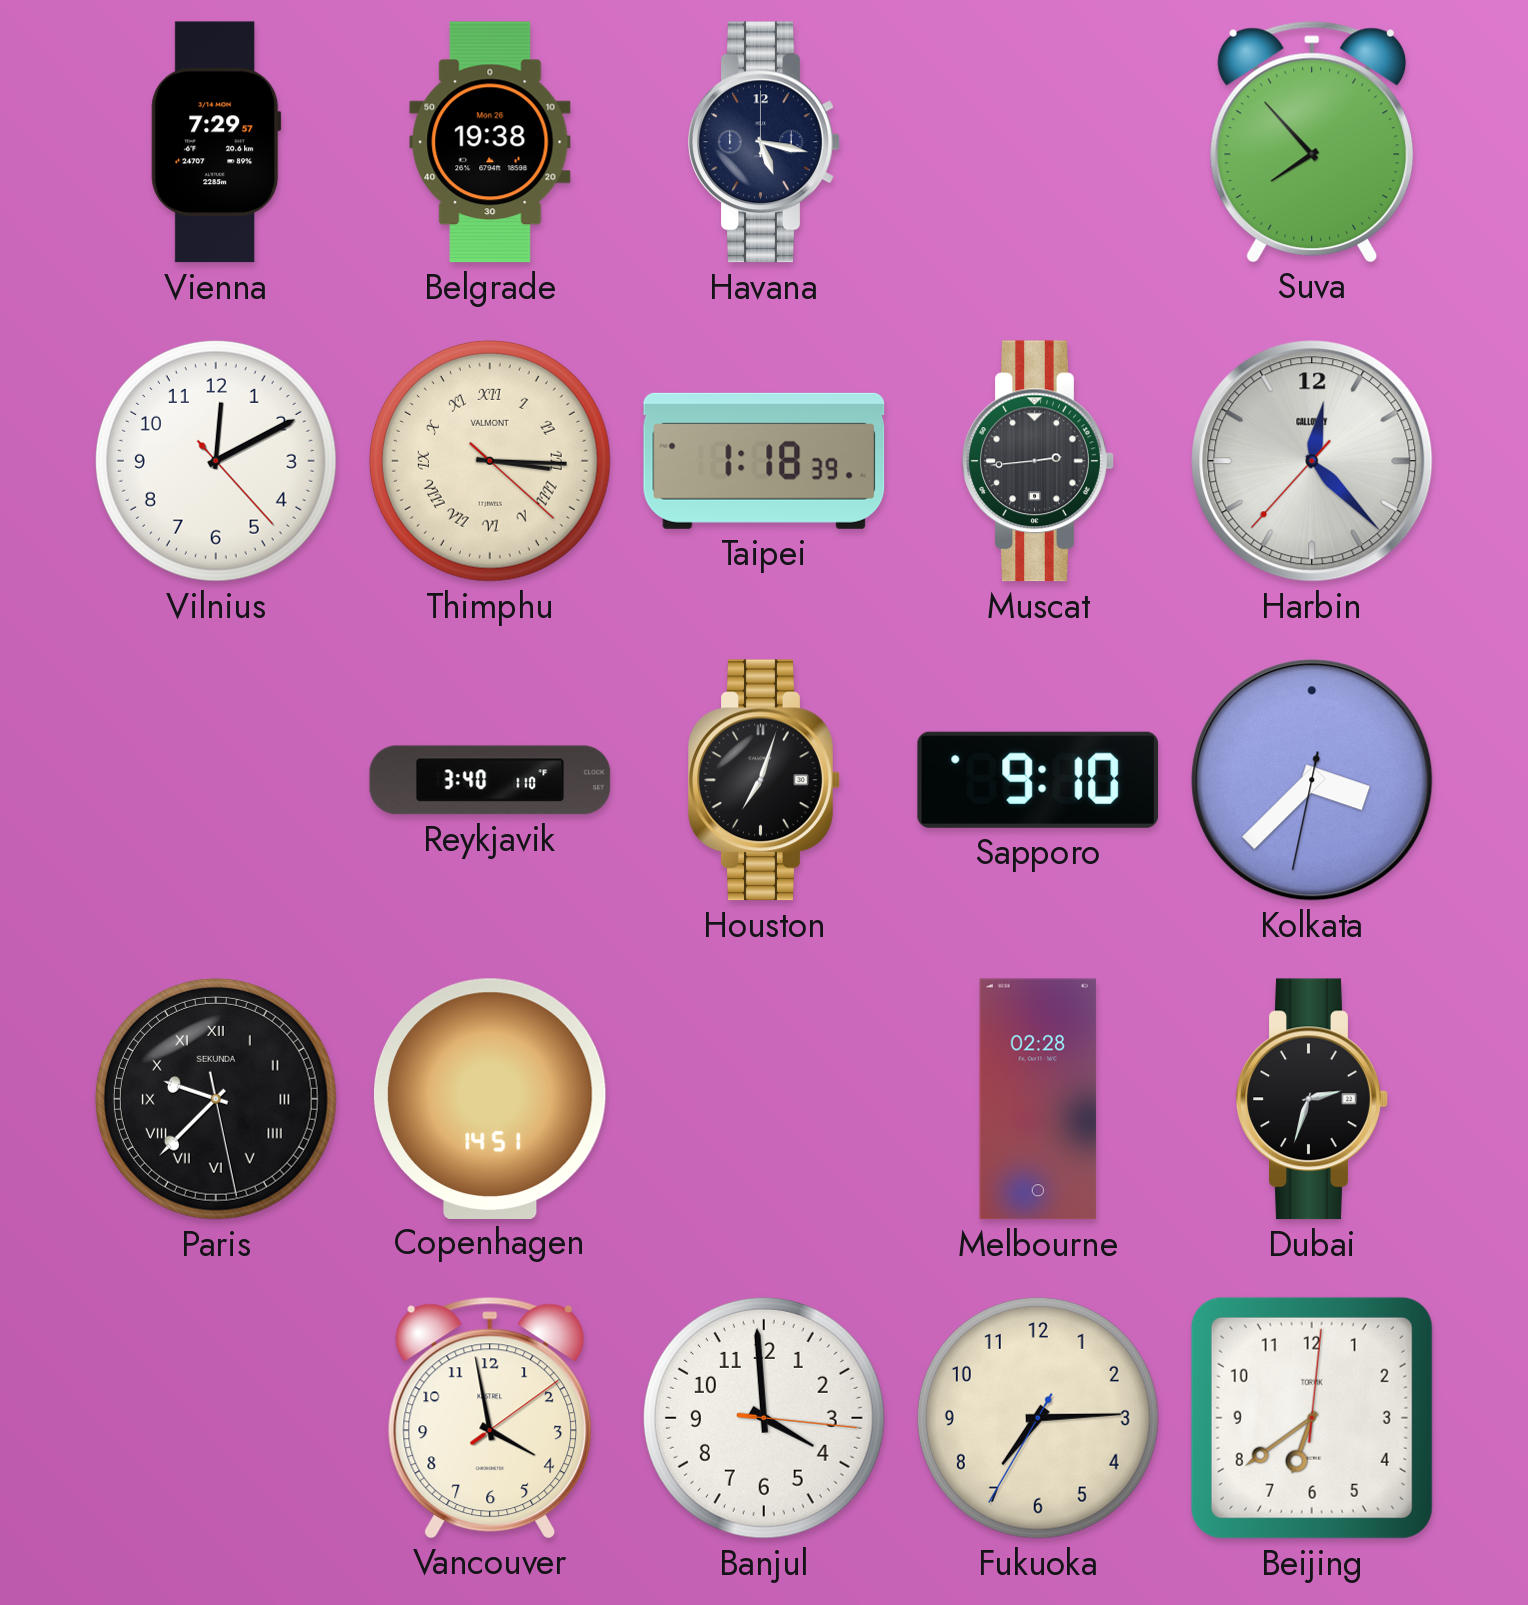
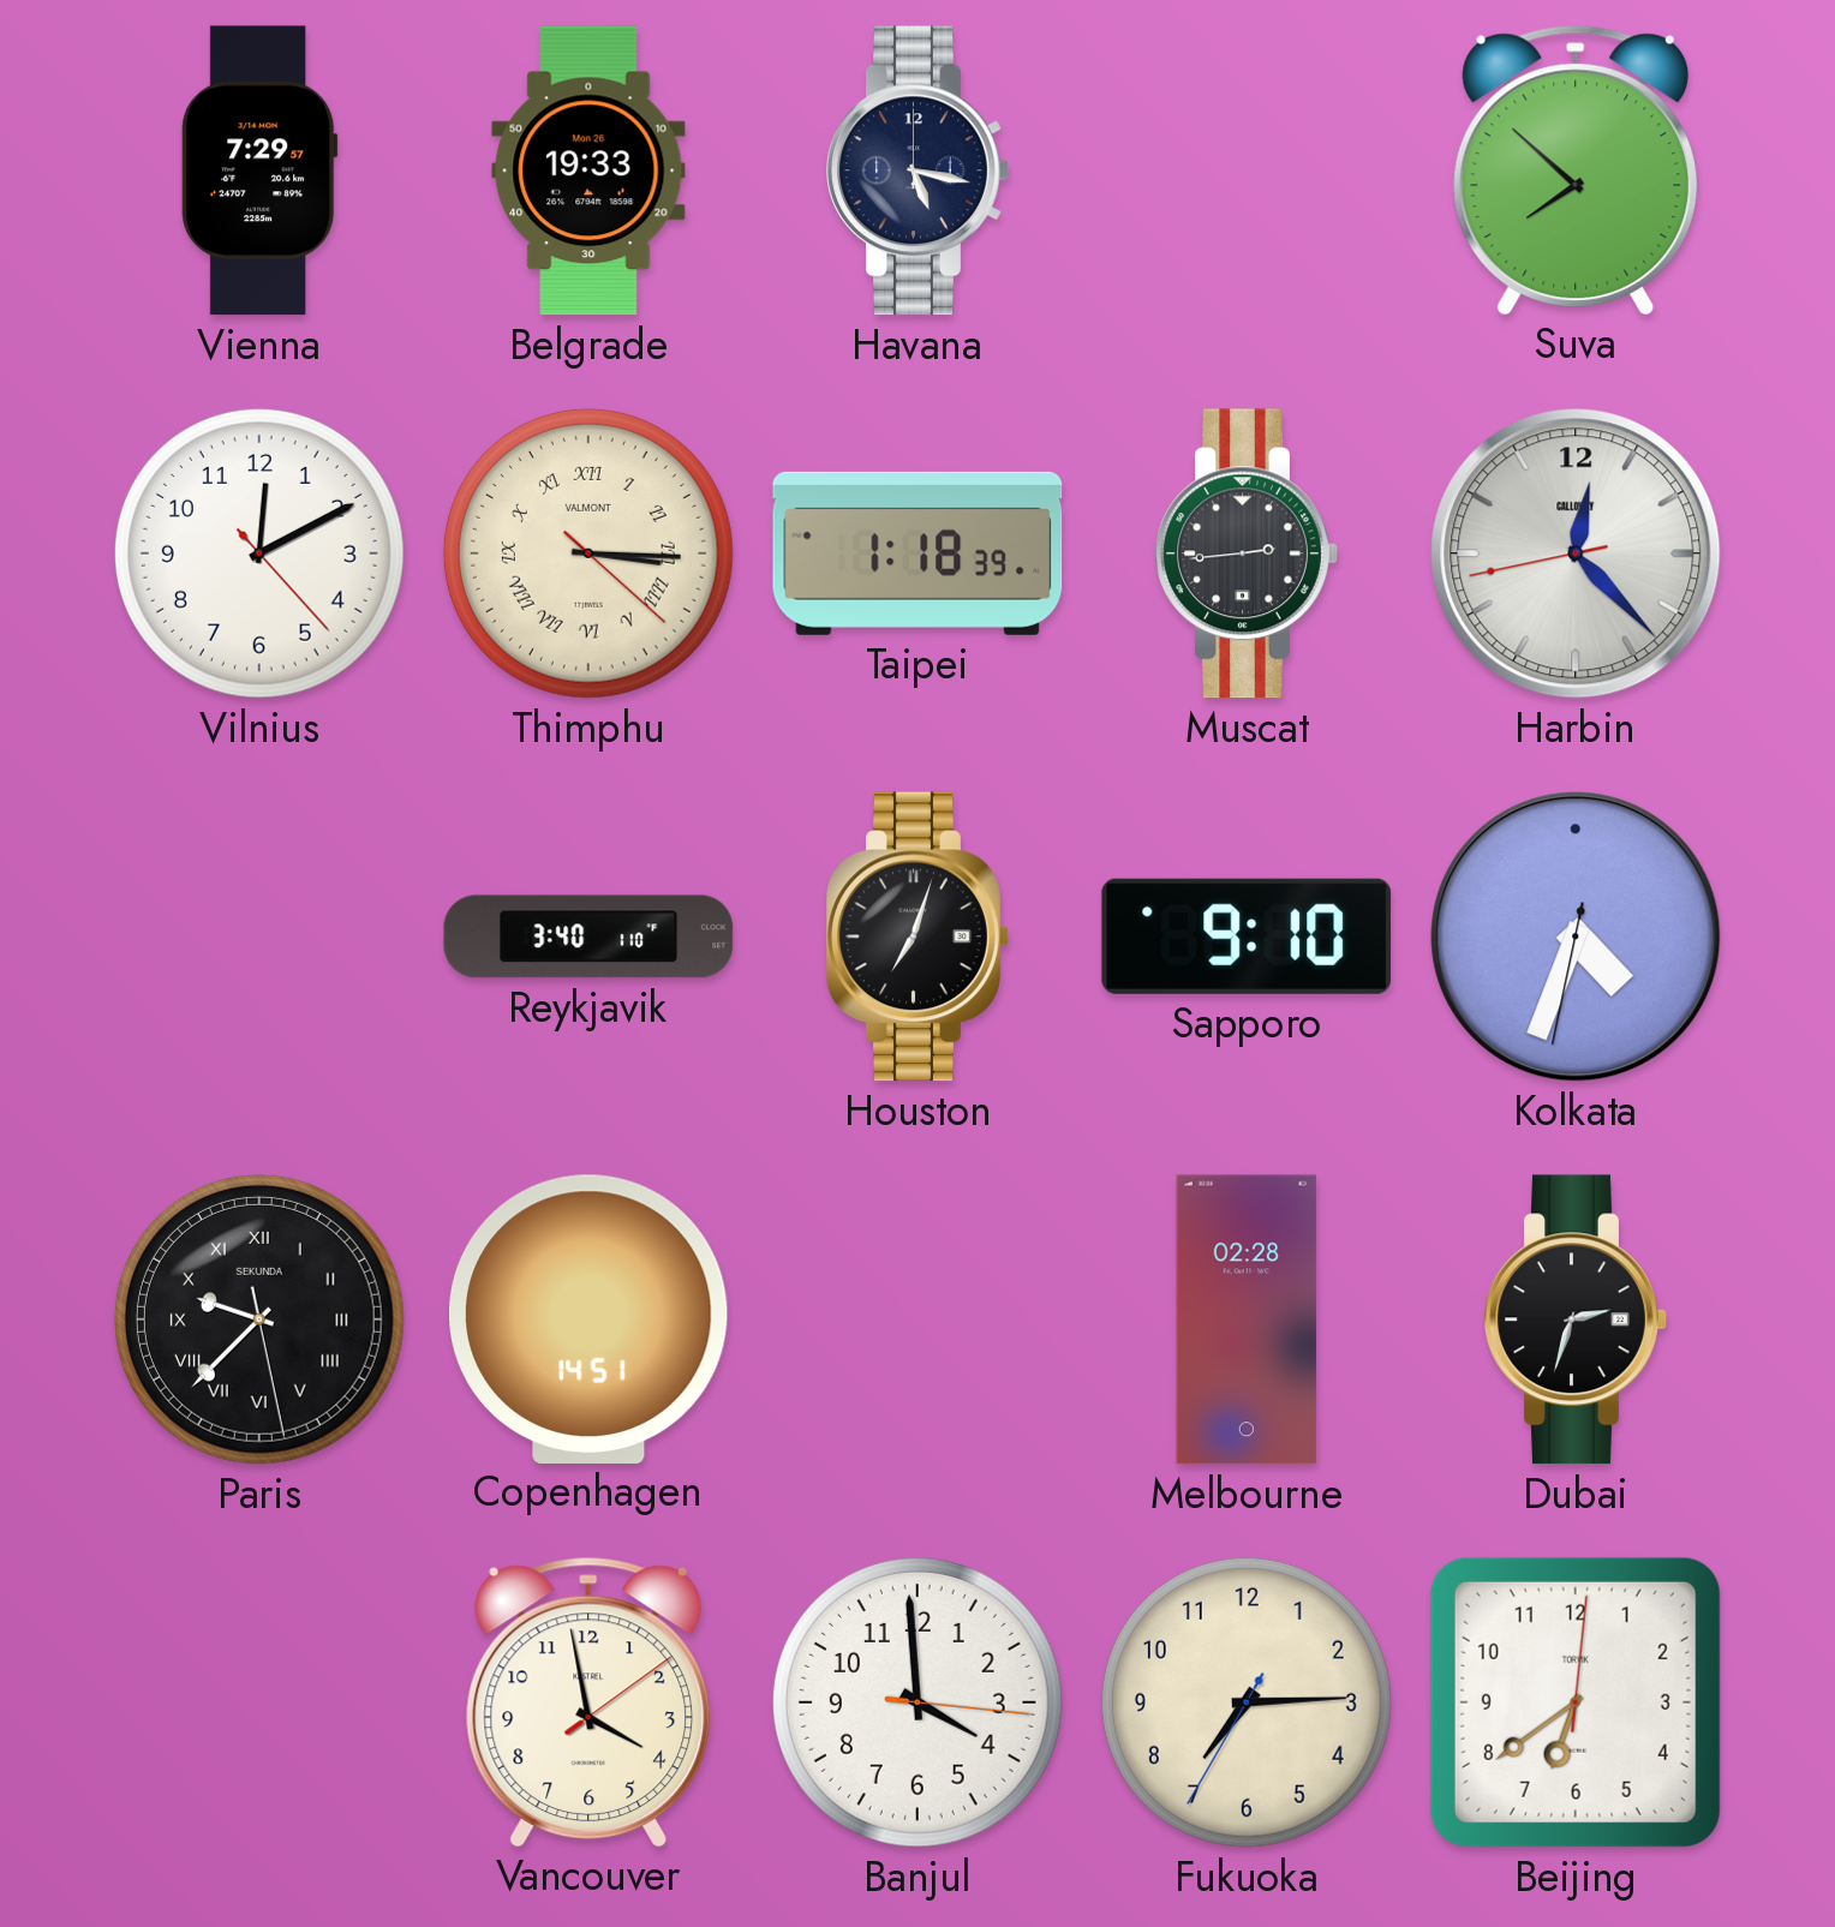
Belgrade: 19:38 -> 19:33 (588, 170)
Suva: 7:53 -> 7:52 (1576, 169)
Harbin: 12:22:37 -> 12:22:43 (1576, 553)
Kolkata: 3:37 -> 4:33 (1576, 936)
